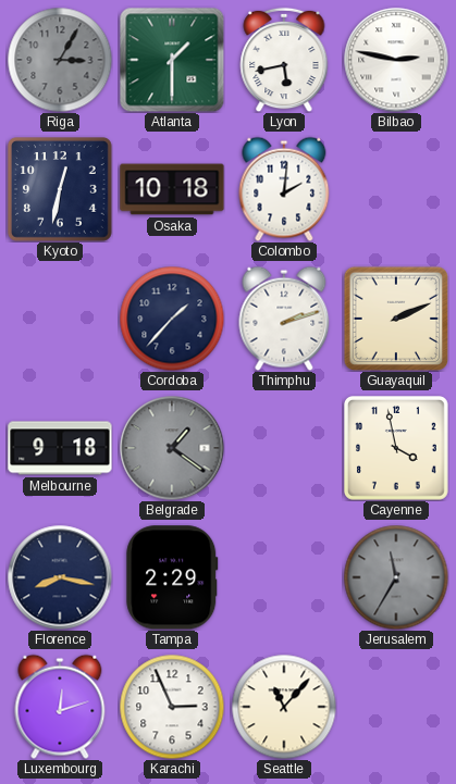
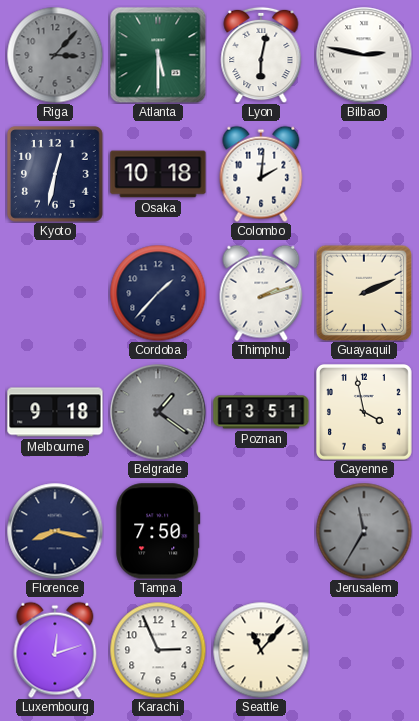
Riga: 3:05 -> 3:07 (55, 55)
Atlanta: 1:30 -> 5:30 (158, 55)
Lyon: 5:43 -> 6:02 (261, 55)
Poznan: none -> 13:51 (261, 412)
Tampa: 2:29 -> 7:50 (158, 531)
